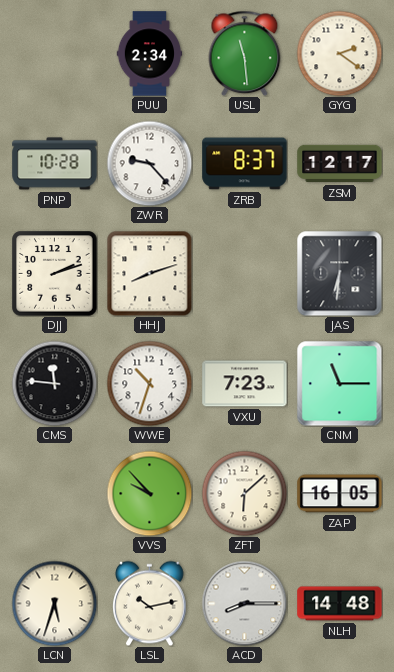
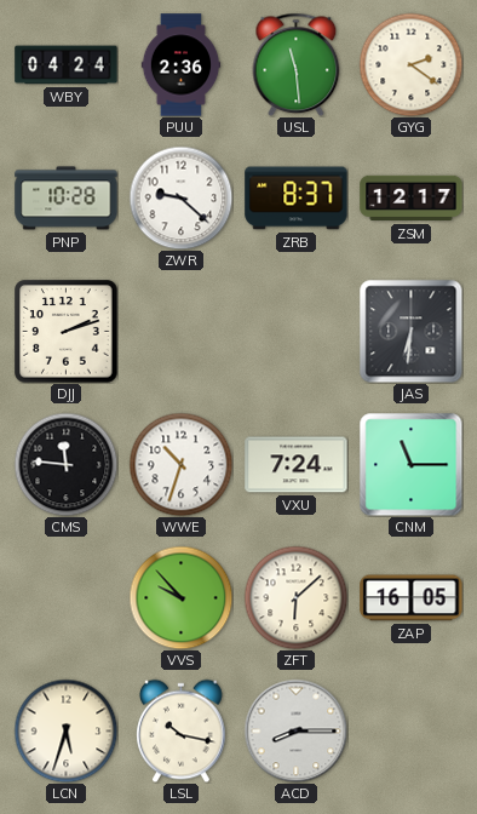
WBY: none -> 04:24 (67, 65)
PUU: 2:34 -> 2:36 (182, 65)
ZWR: 9:23 -> 9:22 (180, 197)
HHJ: 8:12 -> none (149, 273)
VXU: 7:23 -> 7:24 (297, 465)
LSL: 10:13 -> 10:17 (182, 730)
NLH: 14:48 -> none (340, 604)
